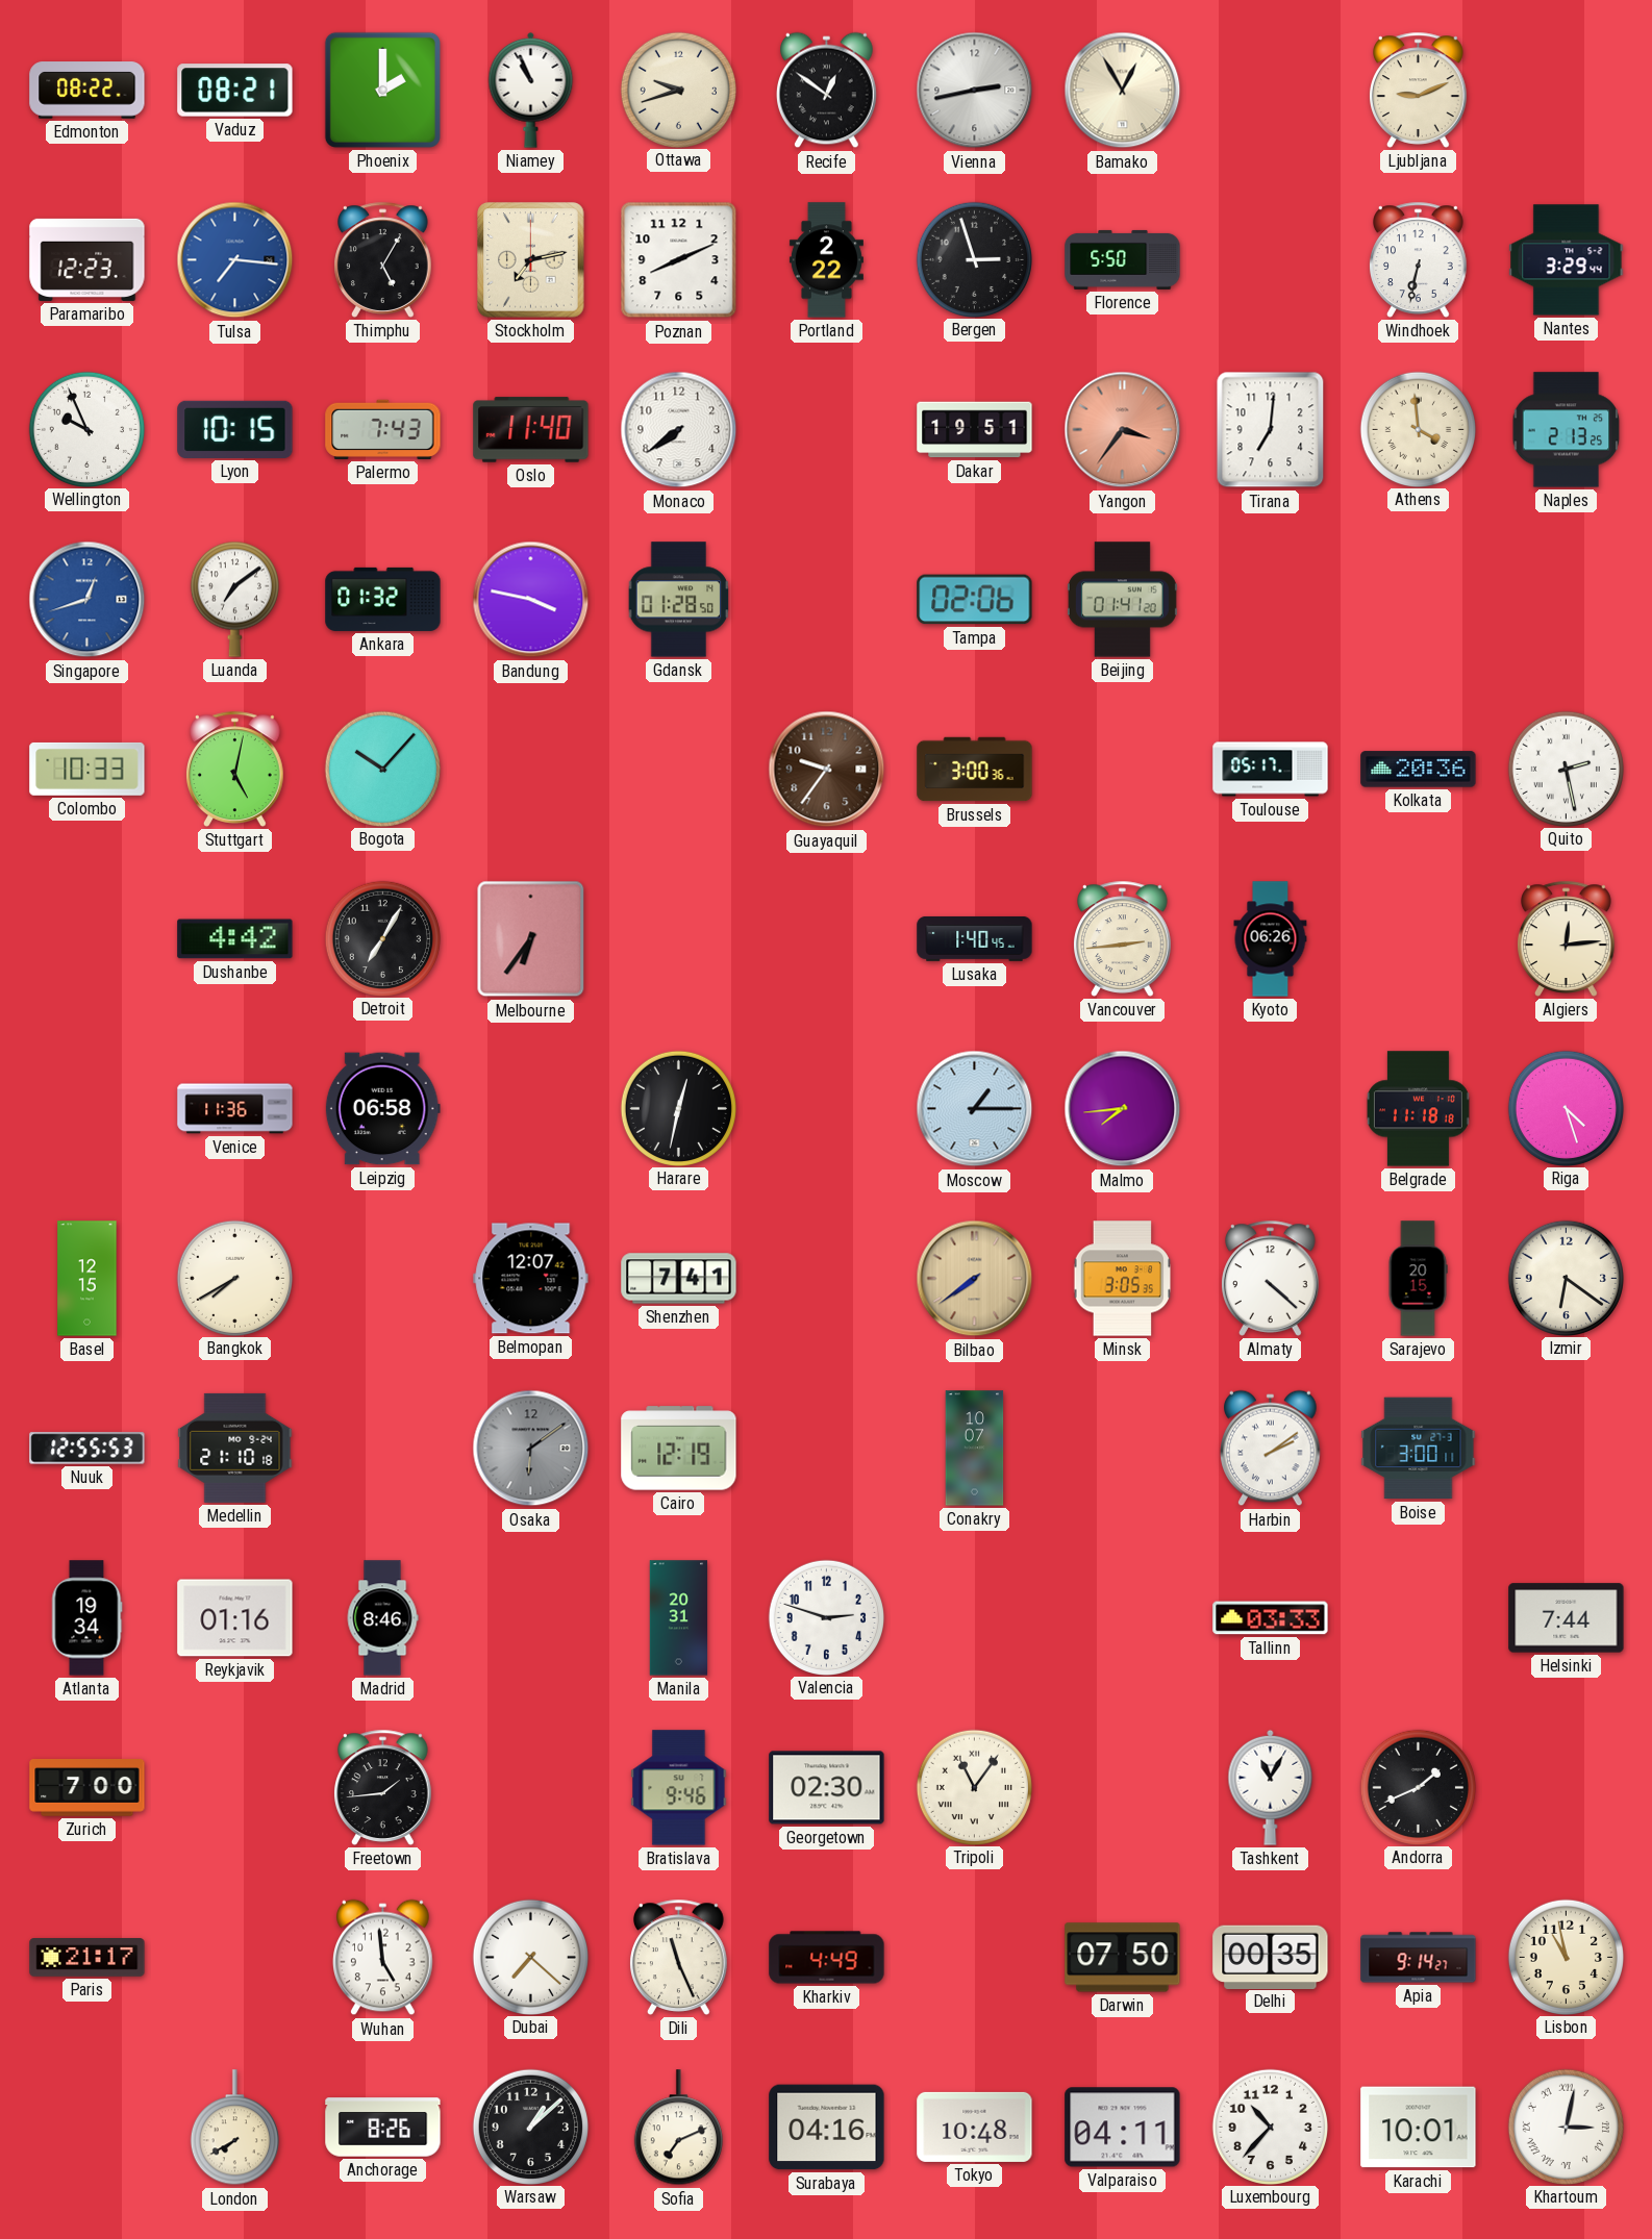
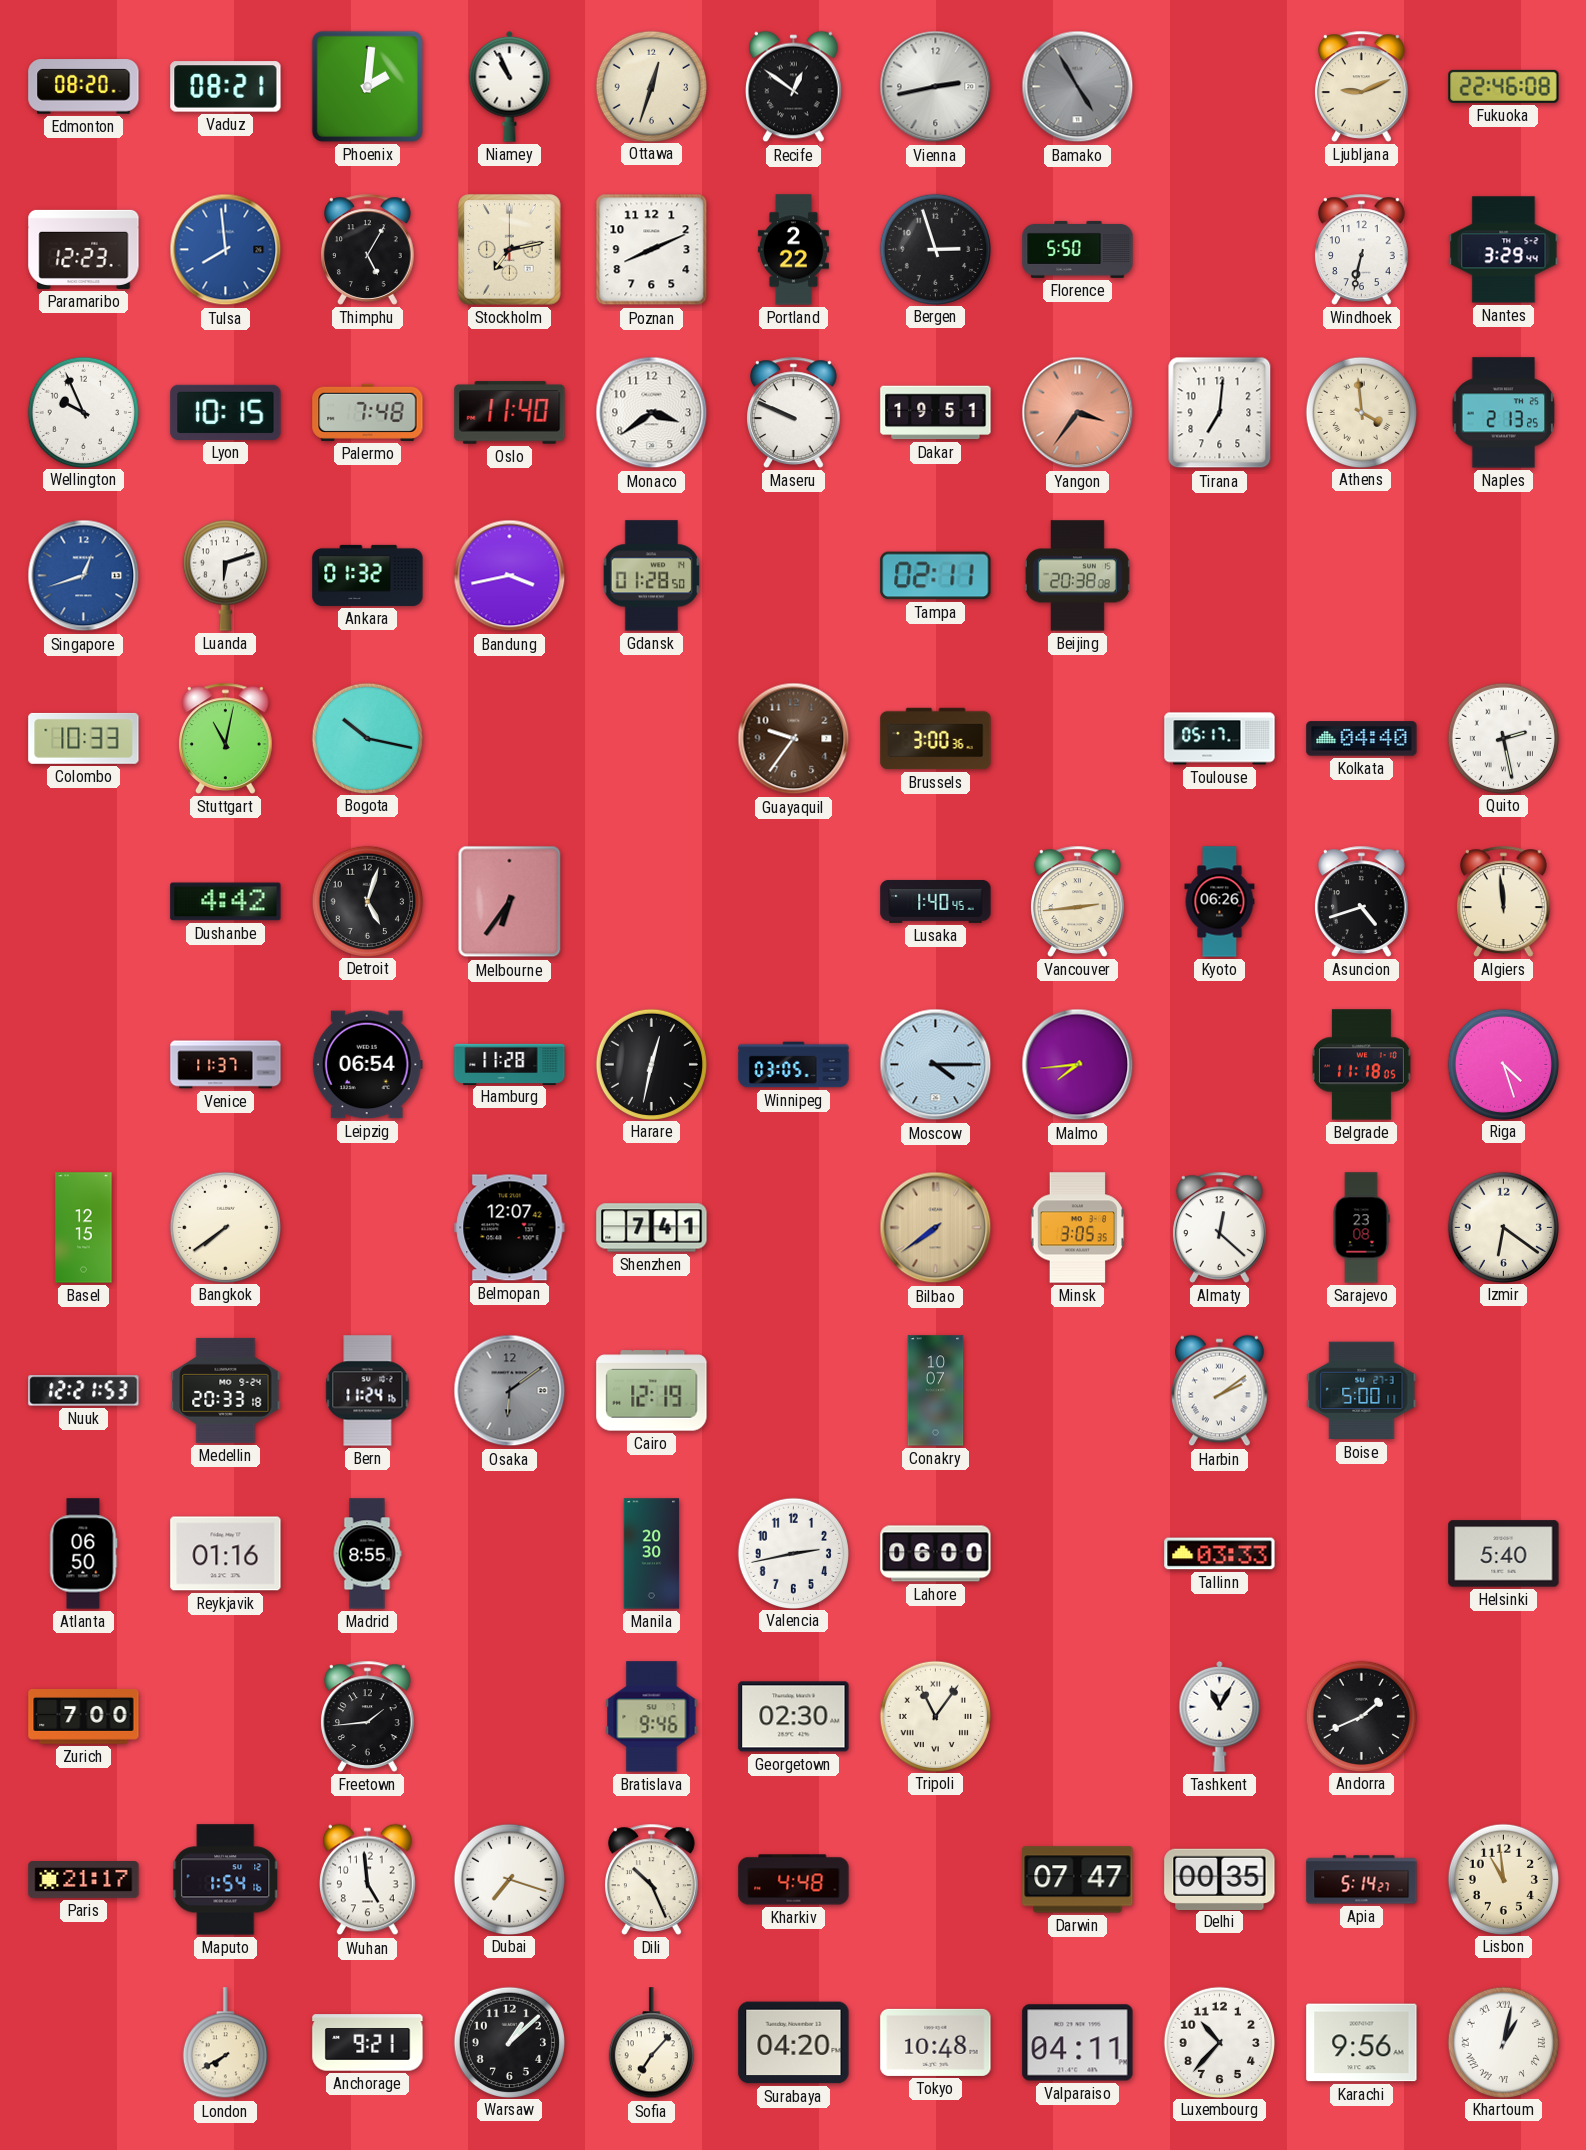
Edmonton: 08:22 -> 08:20 (84, 87)
Phoenix: 2:00 -> 2:01 (367, 86)
Ottawa: 9:42 -> 12:33 (651, 86)
Bamako: 12:55 -> 4:55 (1078, 87)
Bamako dial: cream -> grey (1078, 87)
Fukuoka: none -> 22:46 (1504, 86)
Tulsa: 7:16 -> 7:59 (226, 250)
Palermo: 7:43 -> 7:48 (368, 412)
Monaco: 7:39 -> 3:39 (652, 413)
Maseru: none -> 9:49 (794, 412)
Luanda: 7:09 -> 6:12 (225, 575)
Bandung: 3:47 -> 3:43 (510, 576)
Tampa: 02:06 -> 02:11 (936, 576)
Beijing: 01:41 -> 20:38 (1077, 576)
Stuttgart: 5:02 -> 11:02 (226, 738)
Bogota: 10:07 -> 10:17 (367, 738)
Kolkata: 20:36 -> 04:40 (1362, 739)
Detroit: 7:05 -> 5:03 (367, 901)
Asuncion: none -> 4:42 (1362, 901)
Algiers: 12:14 -> 11:59 (1504, 901)
Venice: 11:36 -> 11:37 (226, 1065)
Leipzig: 06:58 -> 06:54 (367, 1065)
Hamburg: none -> 11:28 (510, 1064)
Winnipeg: none -> 03:05 (794, 1065)
Moscow: 1:15 -> 4:15 (936, 1065)
Belgrade: 11:18:18 -> 11:18:05 (1361, 1065)
Bangkok: 7:40 -> 7:39 (225, 1227)
Almaty: 4:22 -> 12:22 (1220, 1227)
Sarajevo: 20:15 -> 23:08 (1361, 1228)
Nuuk: 12:55 -> 12:21 (84, 1391)
Medellin: 21:10 -> 20:33 (226, 1390)
Bern: none -> 11:24 (368, 1391)
Boise: 3:00 -> 5:00 (1362, 1391)
Atlanta: 19:34 -> 06:50 (83, 1554)
Madrid: 8:46 -> 8:55 (367, 1554)
Manila: 20:31 -> 20:30 (652, 1554)
Valencia: 2:48 -> 2:43 (793, 1553)
Lahore: none -> 06:00 (936, 1554)
Helsinki: 7:44 -> 5:40 (1504, 1554)
Maputo: none -> 1:54 (226, 1880)
Dubai: 7:22 -> 7:18 (509, 1879)
Dili: 11:26 -> 10:26 (652, 1879)
Kharkiv: 4:49 -> 4:48 (794, 1880)
Darwin: 07:50 -> 07:47 (1078, 1880)
Apia: 9:14 -> 5:14 (1362, 1880)
Lisbon: 10:58 -> 10:59 (1503, 1879)
Anchorage: 8:26 -> 9:21 (368, 2043)
Sofia: 7:11 -> 7:07 (651, 2043)
Surabaya: 04:16 -> 04:20 (794, 2043)
Karachi: 10:01 -> 9:56 (1362, 2043)
Khartoum: 3:02 -> 1:02 (1503, 2042)
